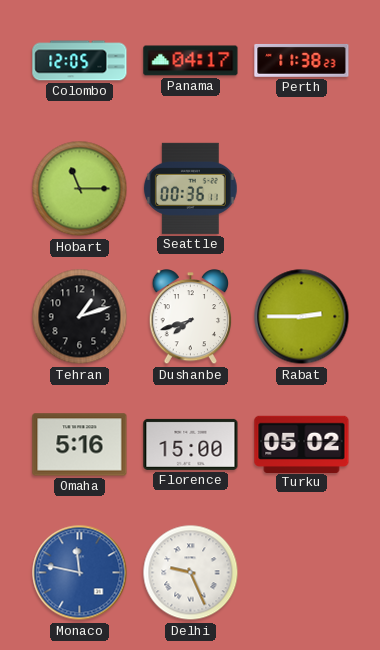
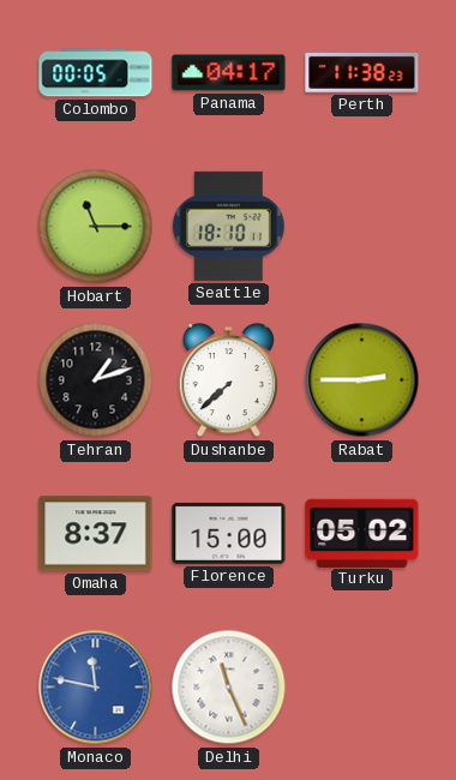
Colombo: 12:05 -> 00:05 (96, 73)
Seattle: 00:36 -> 18:10 (228, 226)
Dushanbe: 7:42 -> 7:38 (228, 382)
Omaha: 5:16 -> 8:37 (96, 534)
Delhi: 9:26 -> 11:26 (229, 688)
